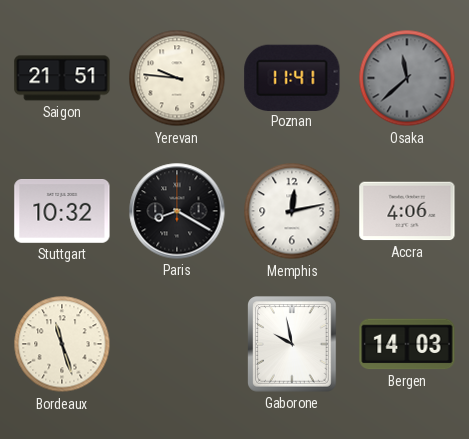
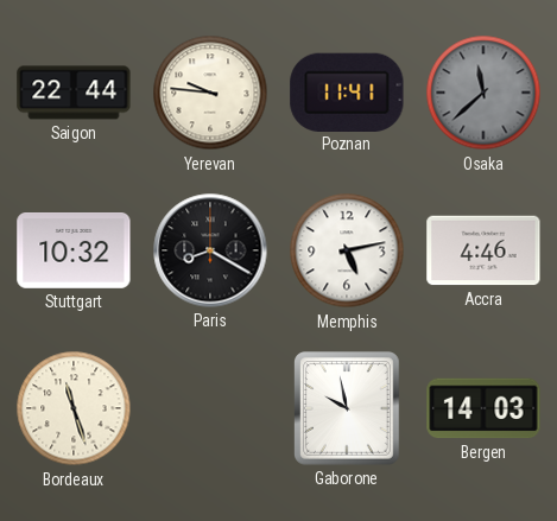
Saigon: 21:51 -> 22:44 (74, 93)
Memphis: 12:13 -> 5:13 (347, 250)
Accra: 4:06 -> 4:46 (483, 250)
